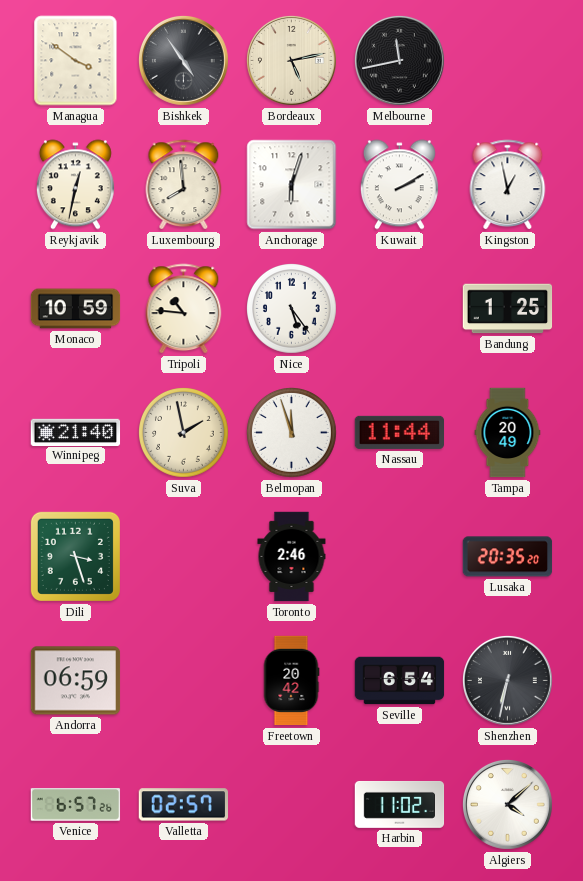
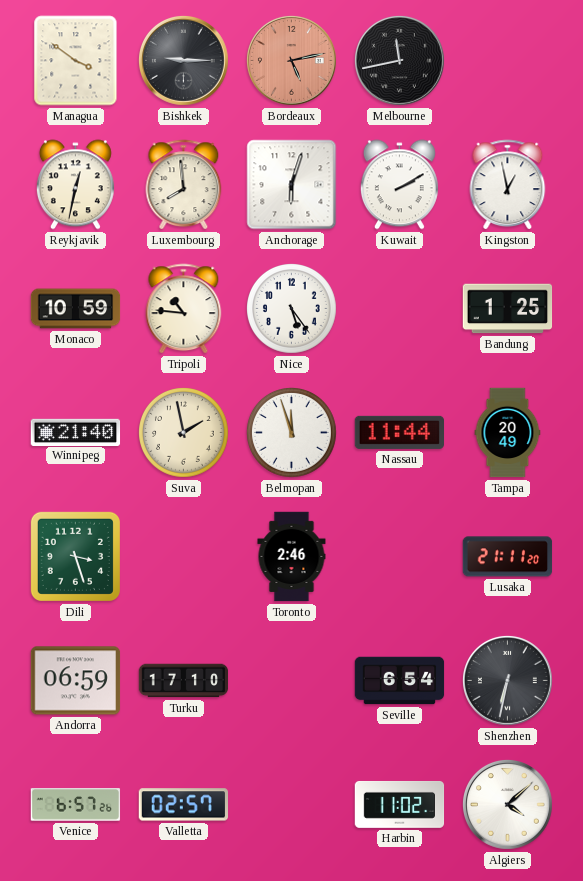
Bishkek: 4:54 -> 9:15 (184, 61)
Bordeaux dial: cream -> salmon (292, 61)
Lusaka: 20:35 -> 21:11 (508, 557)
Turku: none -> 17:10 (184, 681)
Freetown: 20:42 -> none (291, 681)
